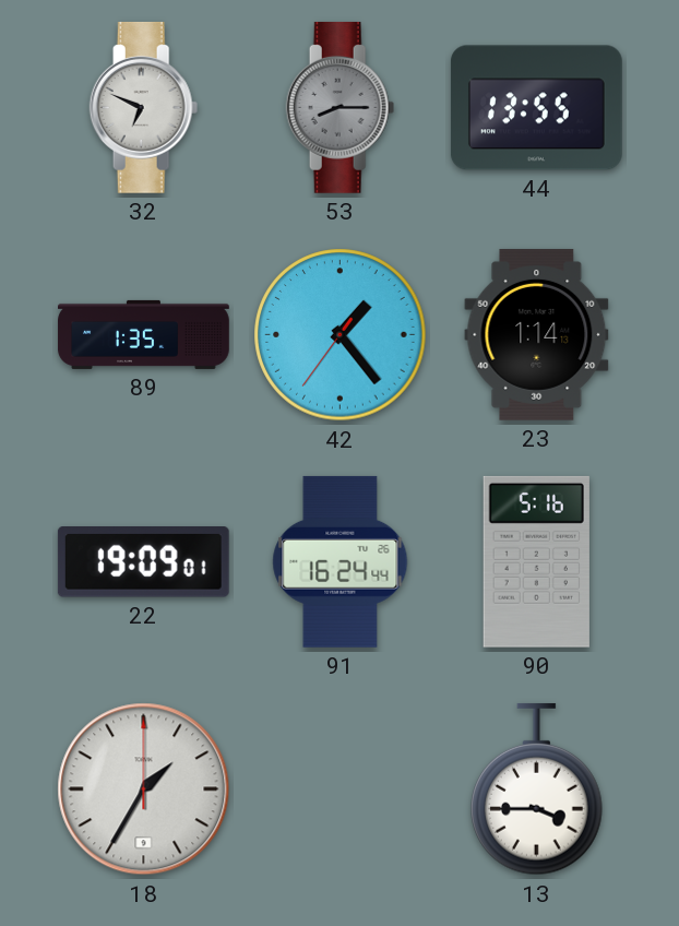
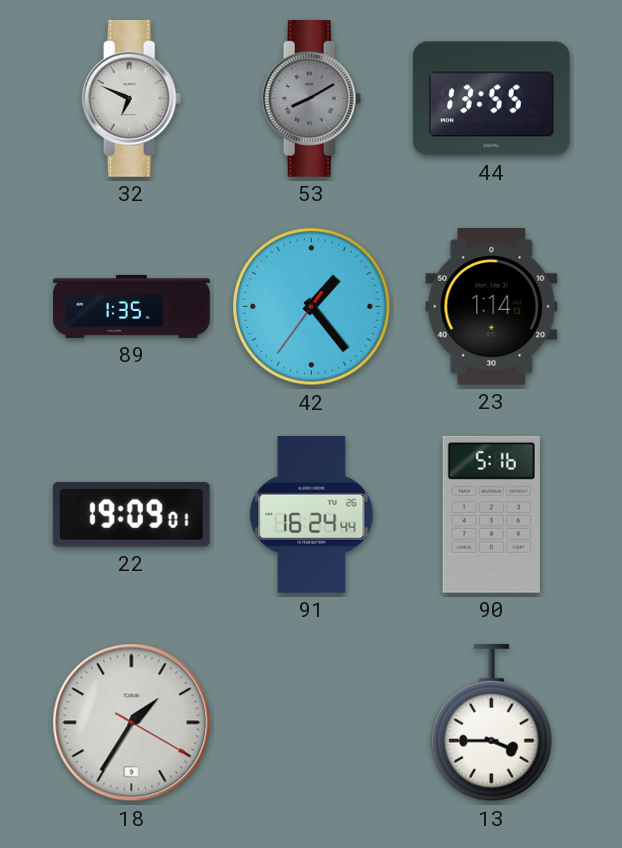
53: 8:15 -> 8:10 (312, 98)
18: 1:35:00 -> 1:35:20 (132, 723)
